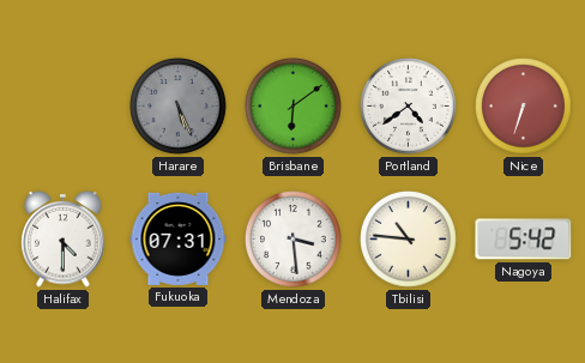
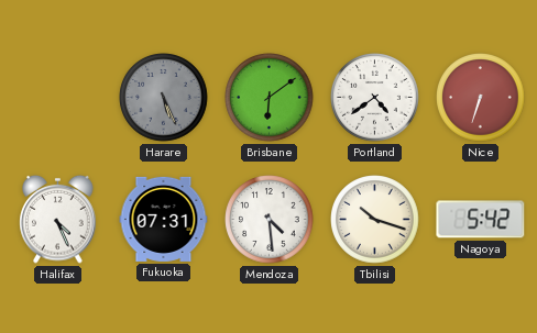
Halifax: 4:30 -> 4:26 (58, 219)
Mendoza: 3:29 -> 4:29 (270, 220)
Tbilisi: 10:46 -> 10:18 (375, 220)
